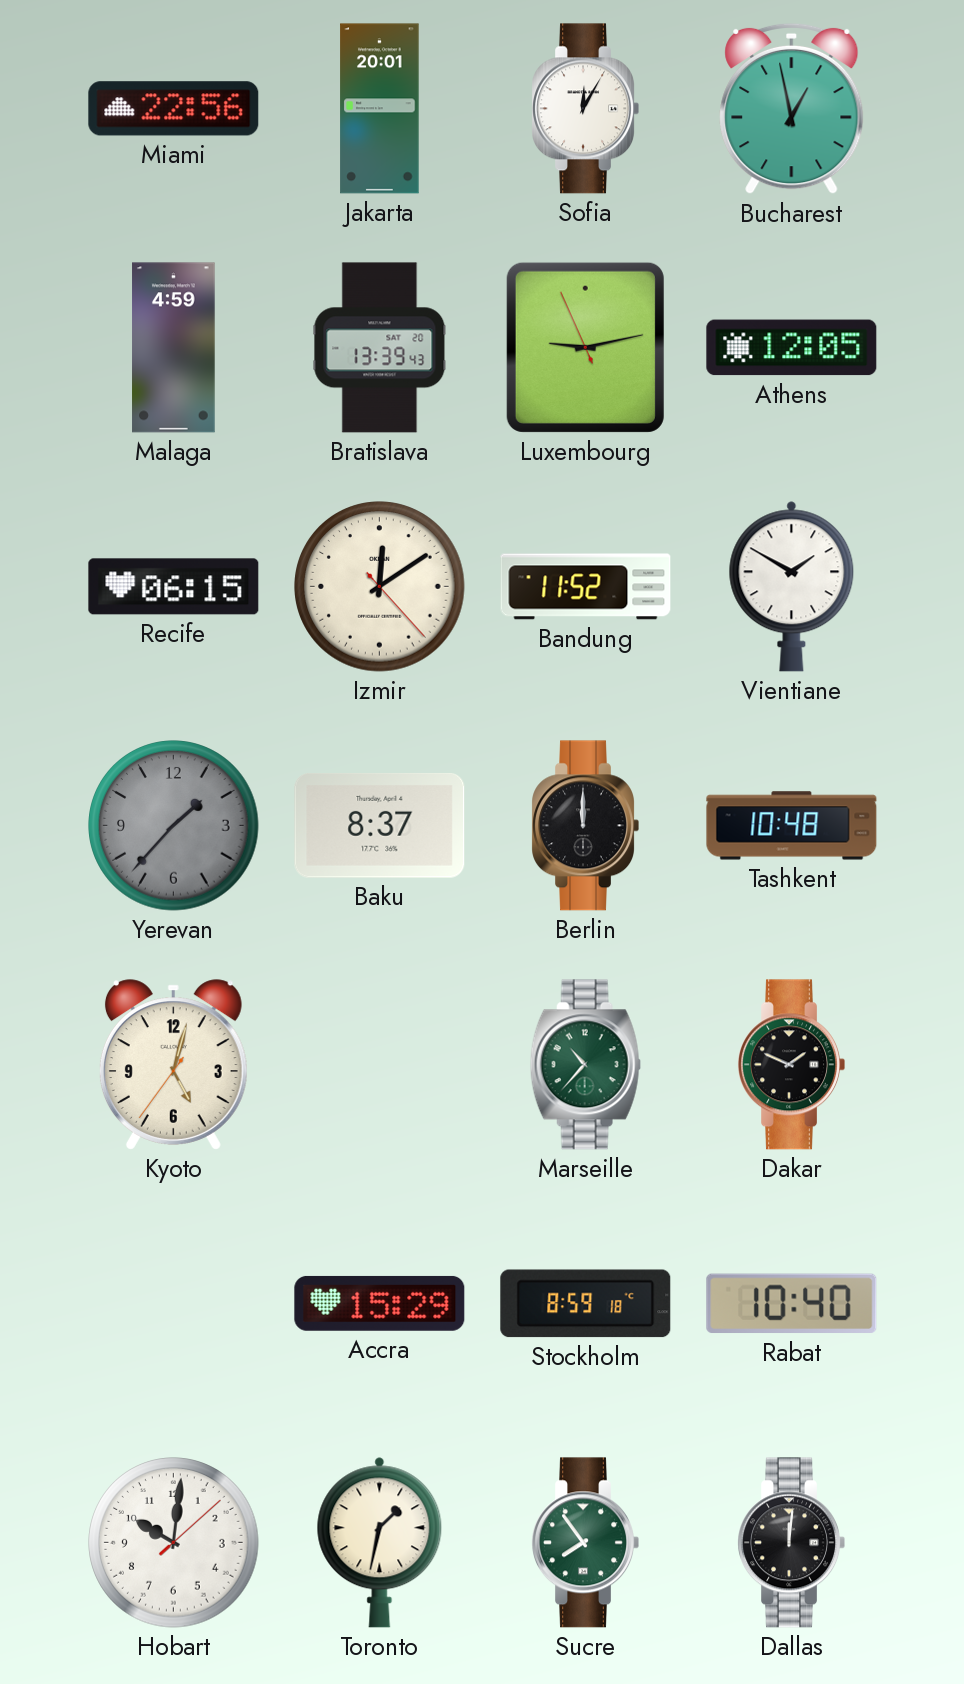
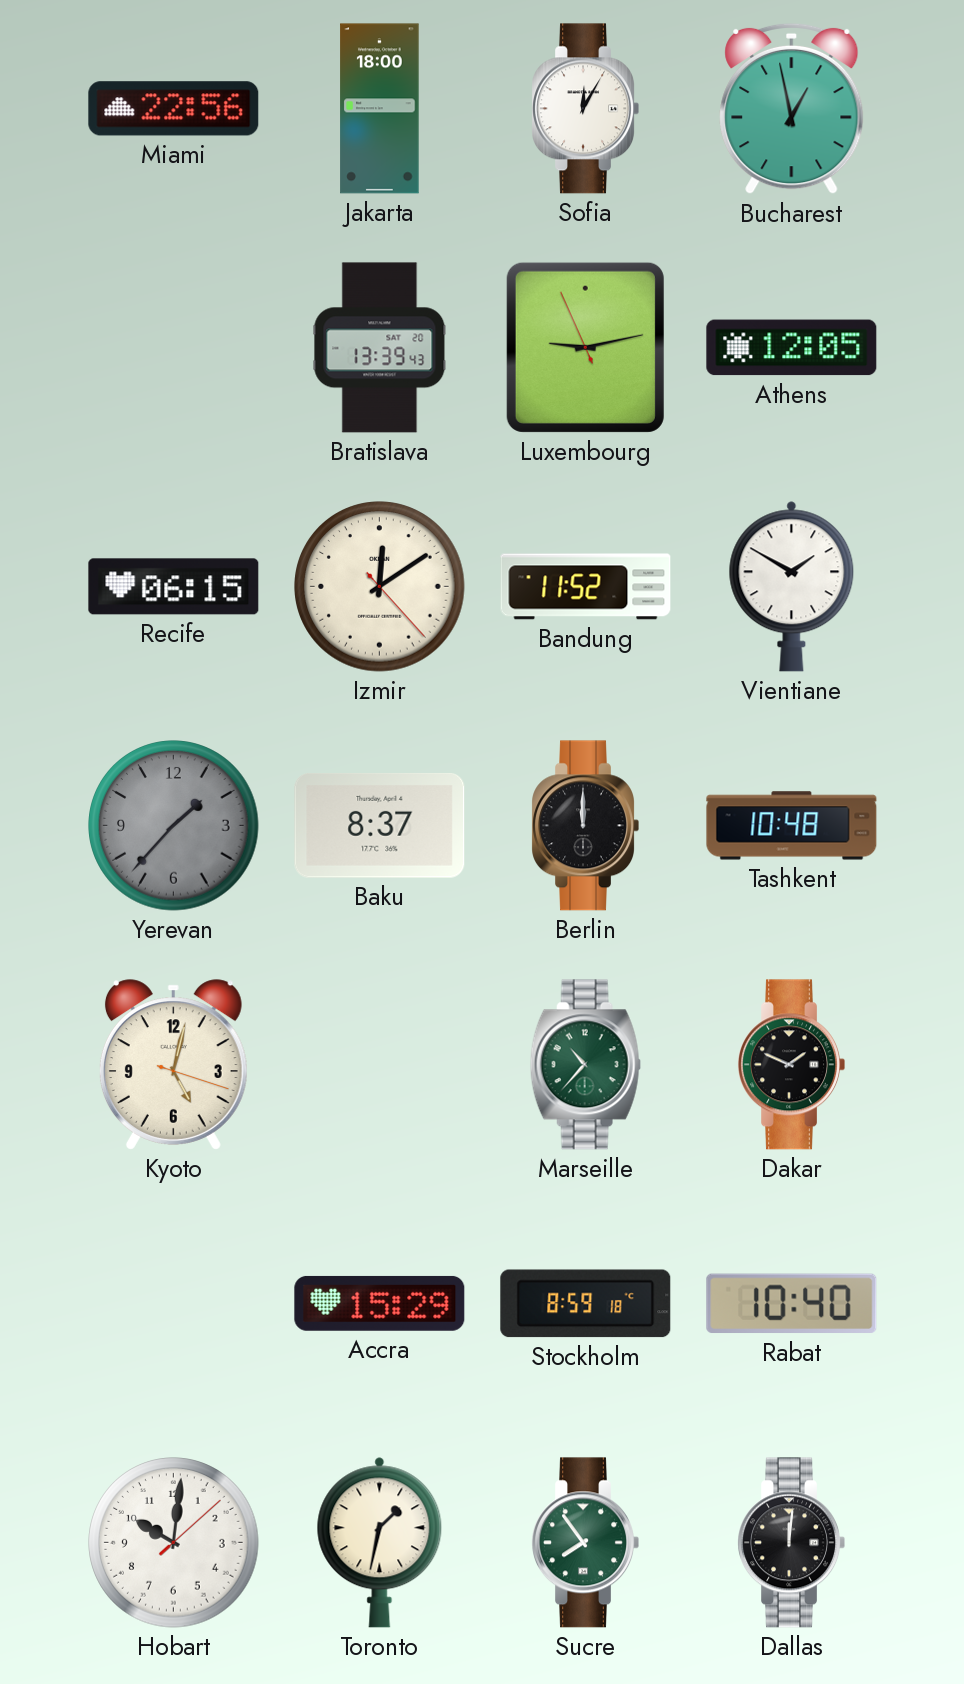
Jakarta: 20:01 -> 18:00 (380, 109)
Malaga: 4:59 -> none (174, 348)
Kyoto: 5:02:36 -> 5:02:18 (173, 1065)
